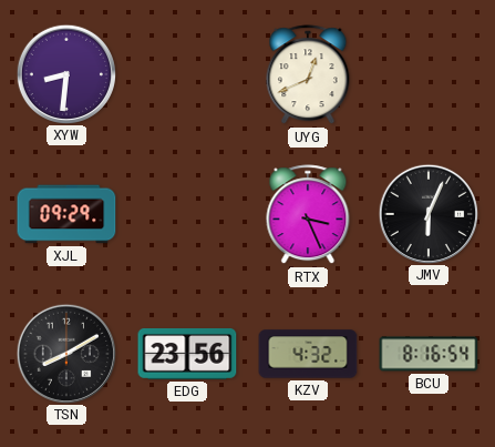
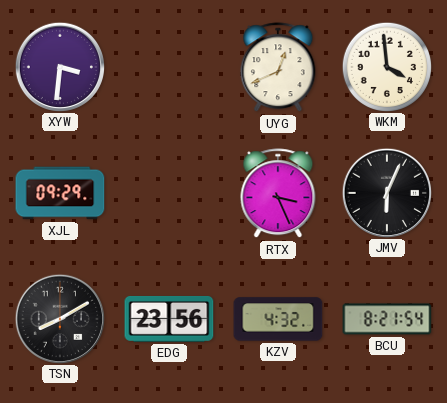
XYW: 8:31 -> 3:31 (59, 66)
WKM: none -> 3:59 (386, 66)
BCU: 8:16 -> 8:21 (387, 319)
